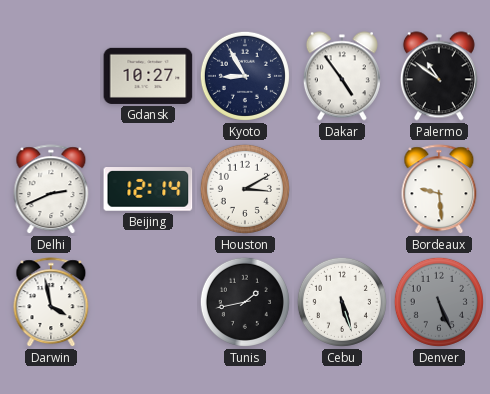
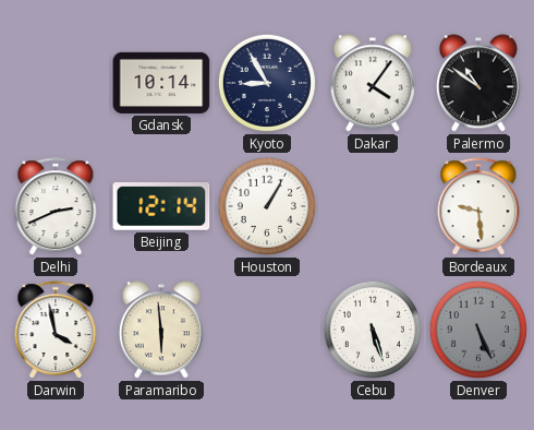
Gdansk: 10:27 -> 10:14 (161, 83)
Dakar: 4:54 -> 4:06 (373, 83)
Houston: 3:10 -> 1:05 (267, 206)
Paramaribo: none -> 5:59 (161, 330)
Tunis: 1:43 -> none (245, 302)
